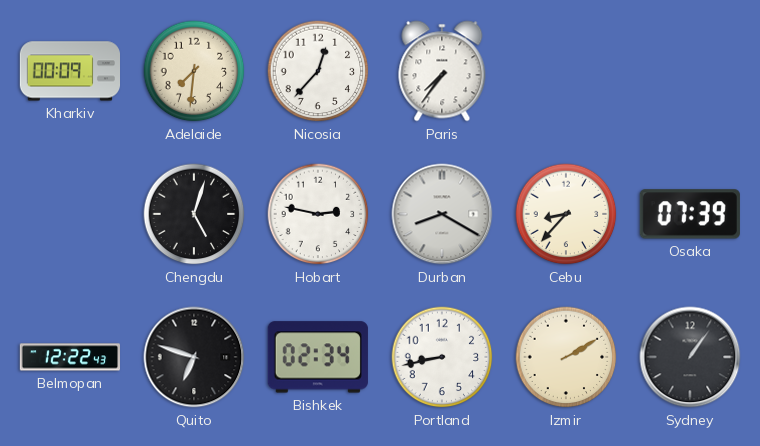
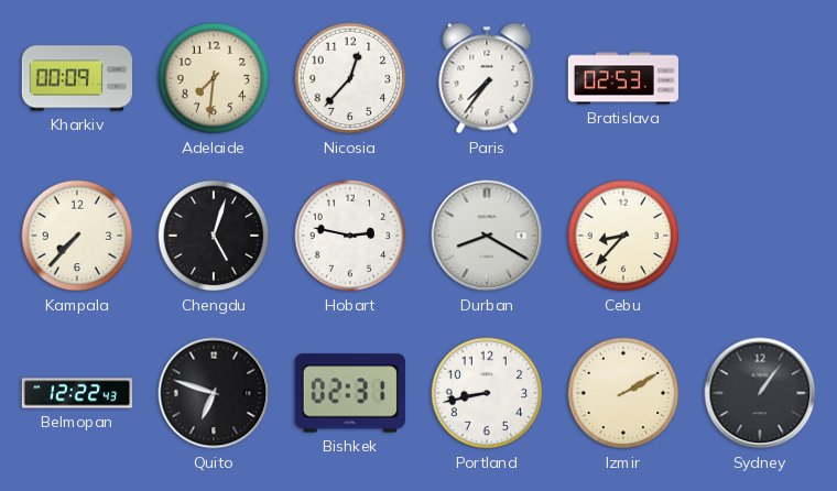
Bratislava: none -> 02:53 (622, 78)
Kampala: none -> 7:37 (77, 236)
Osaka: 07:39 -> none (690, 214)
Bishkek: 02:34 -> 02:31 (350, 393)
